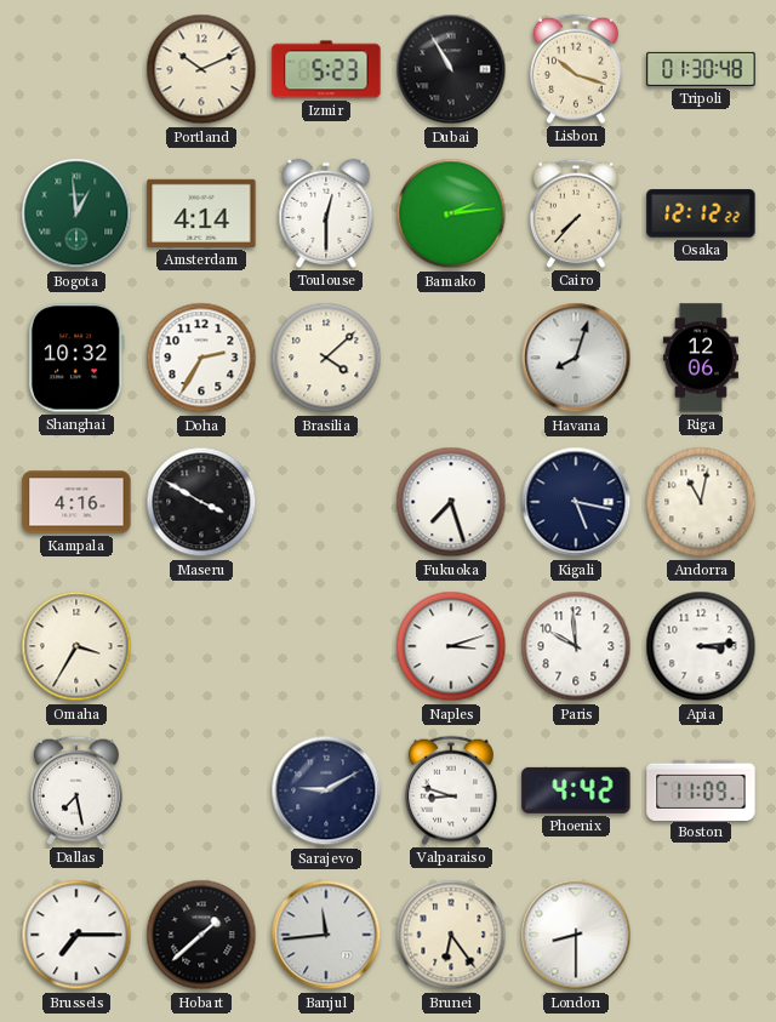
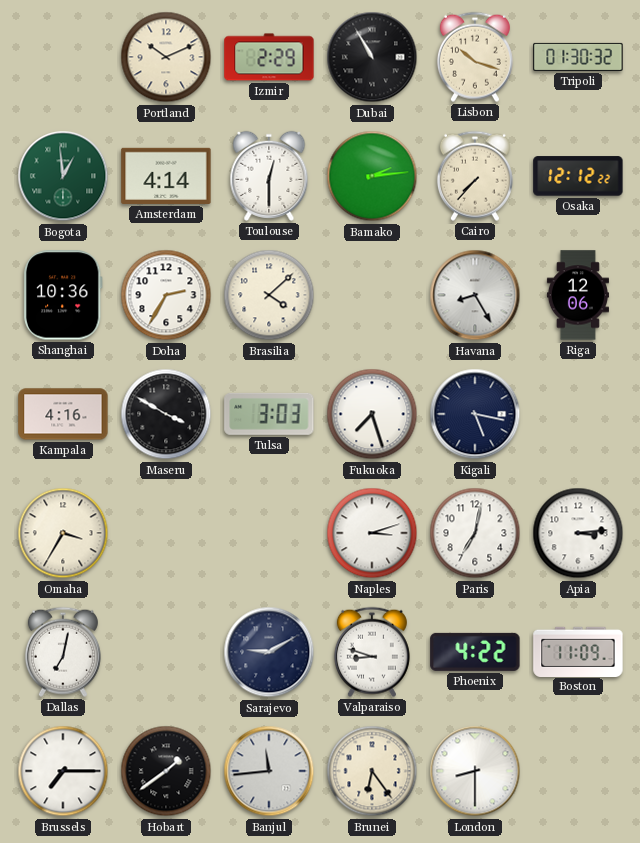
Izmir: 5:23 -> 2:29 (269, 57)
Tripoli: 01:30:48 -> 01:30:32 (578, 57)
Shanghai: 10:32 -> 10:36 (63, 295)
Havana: 8:03 -> 8:25 (475, 295)
Tulsa: none -> 3:03 (269, 414)
Andorra: 11:02 -> none (701, 502)
Paris: 9:59 -> 7:02 (475, 533)
Dallas: 7:28 -> 7:02 (63, 652)
Phoenix: 4:42 -> 4:22 (475, 652)
Hobart: 1:38 -> 1:39 (166, 771)
